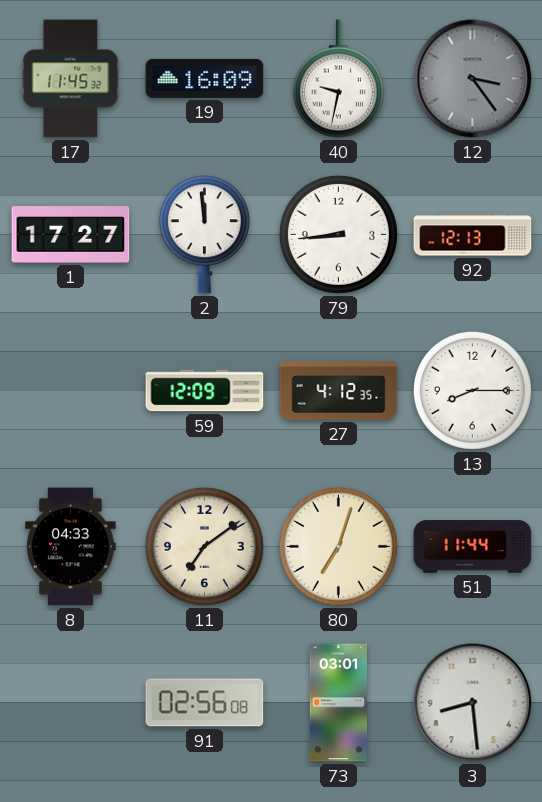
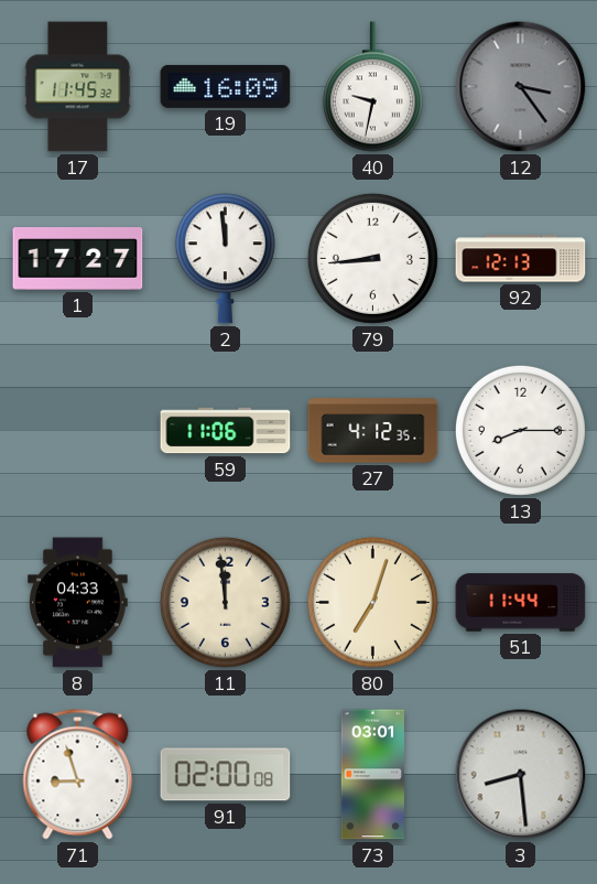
59: 12:09 -> 11:06 (226, 431)
11: 7:09 -> 11:59 (225, 602)
71: none -> 8:57 (78, 775)
91: 02:56 -> 02:00 (226, 775)
